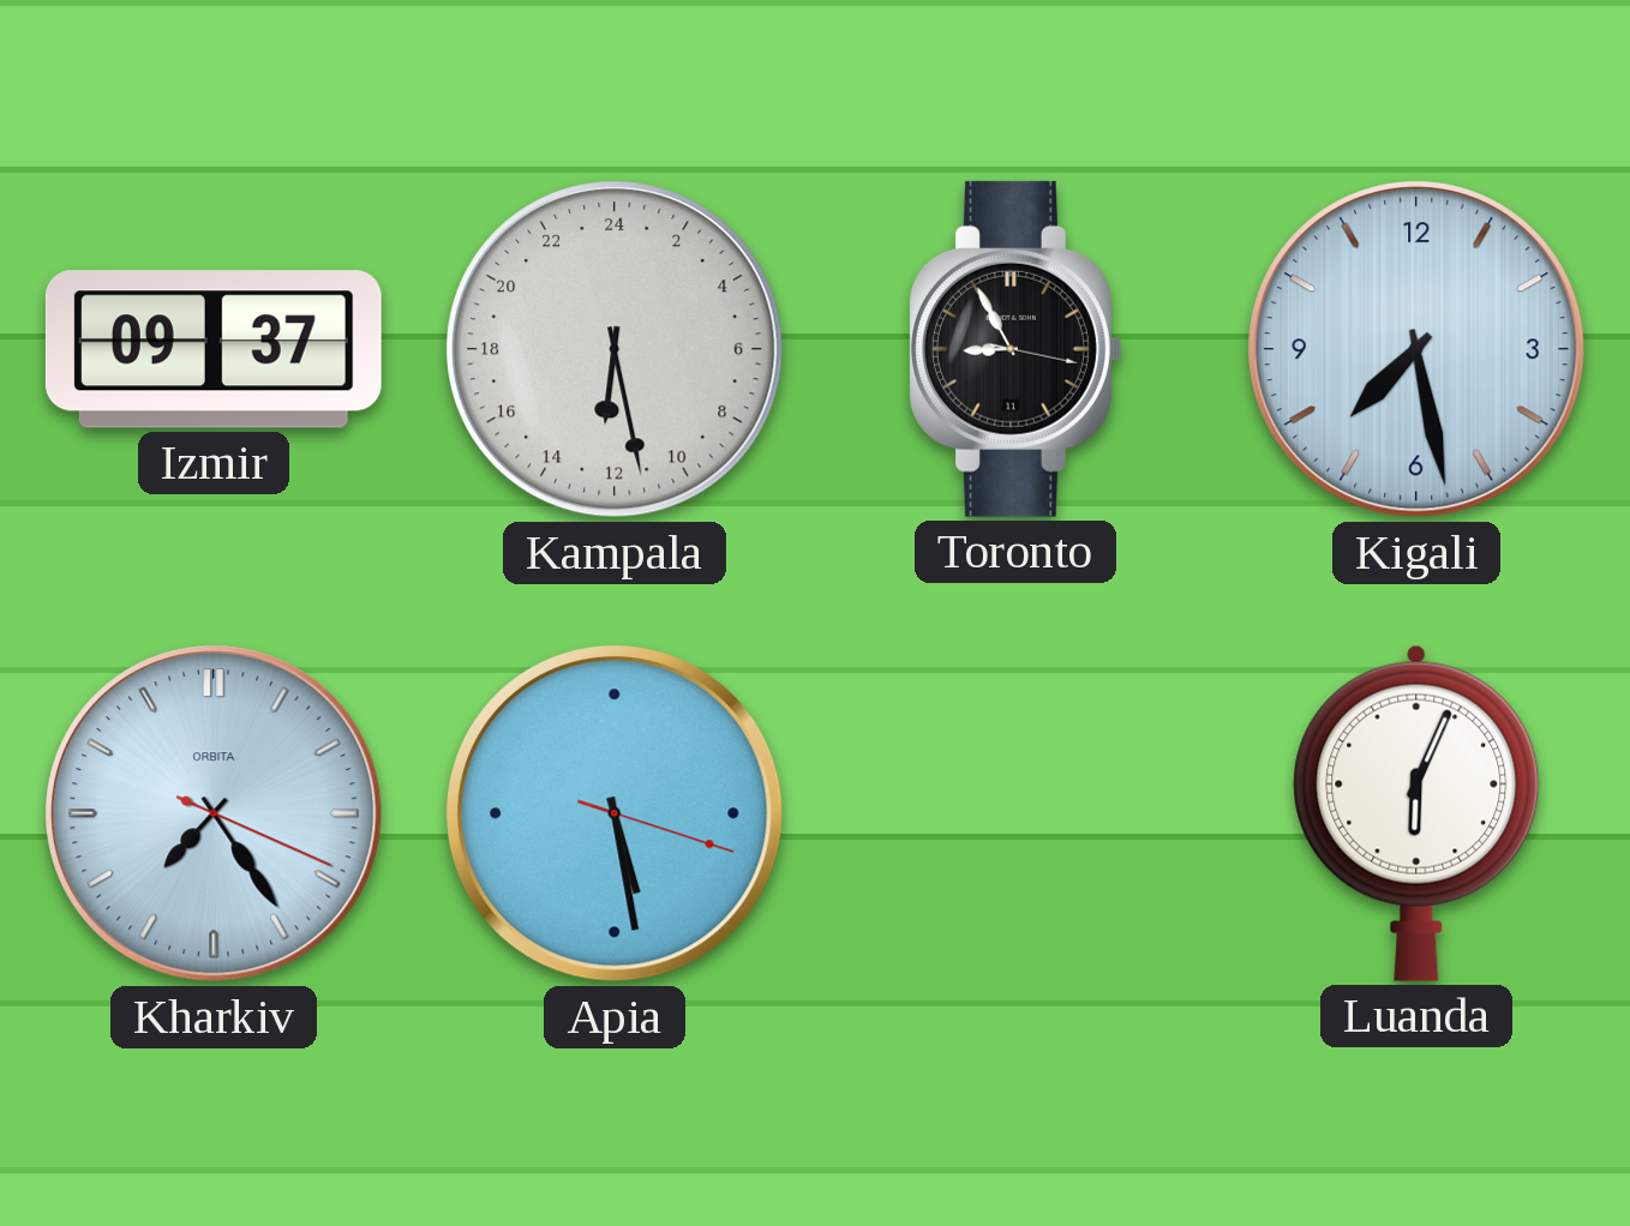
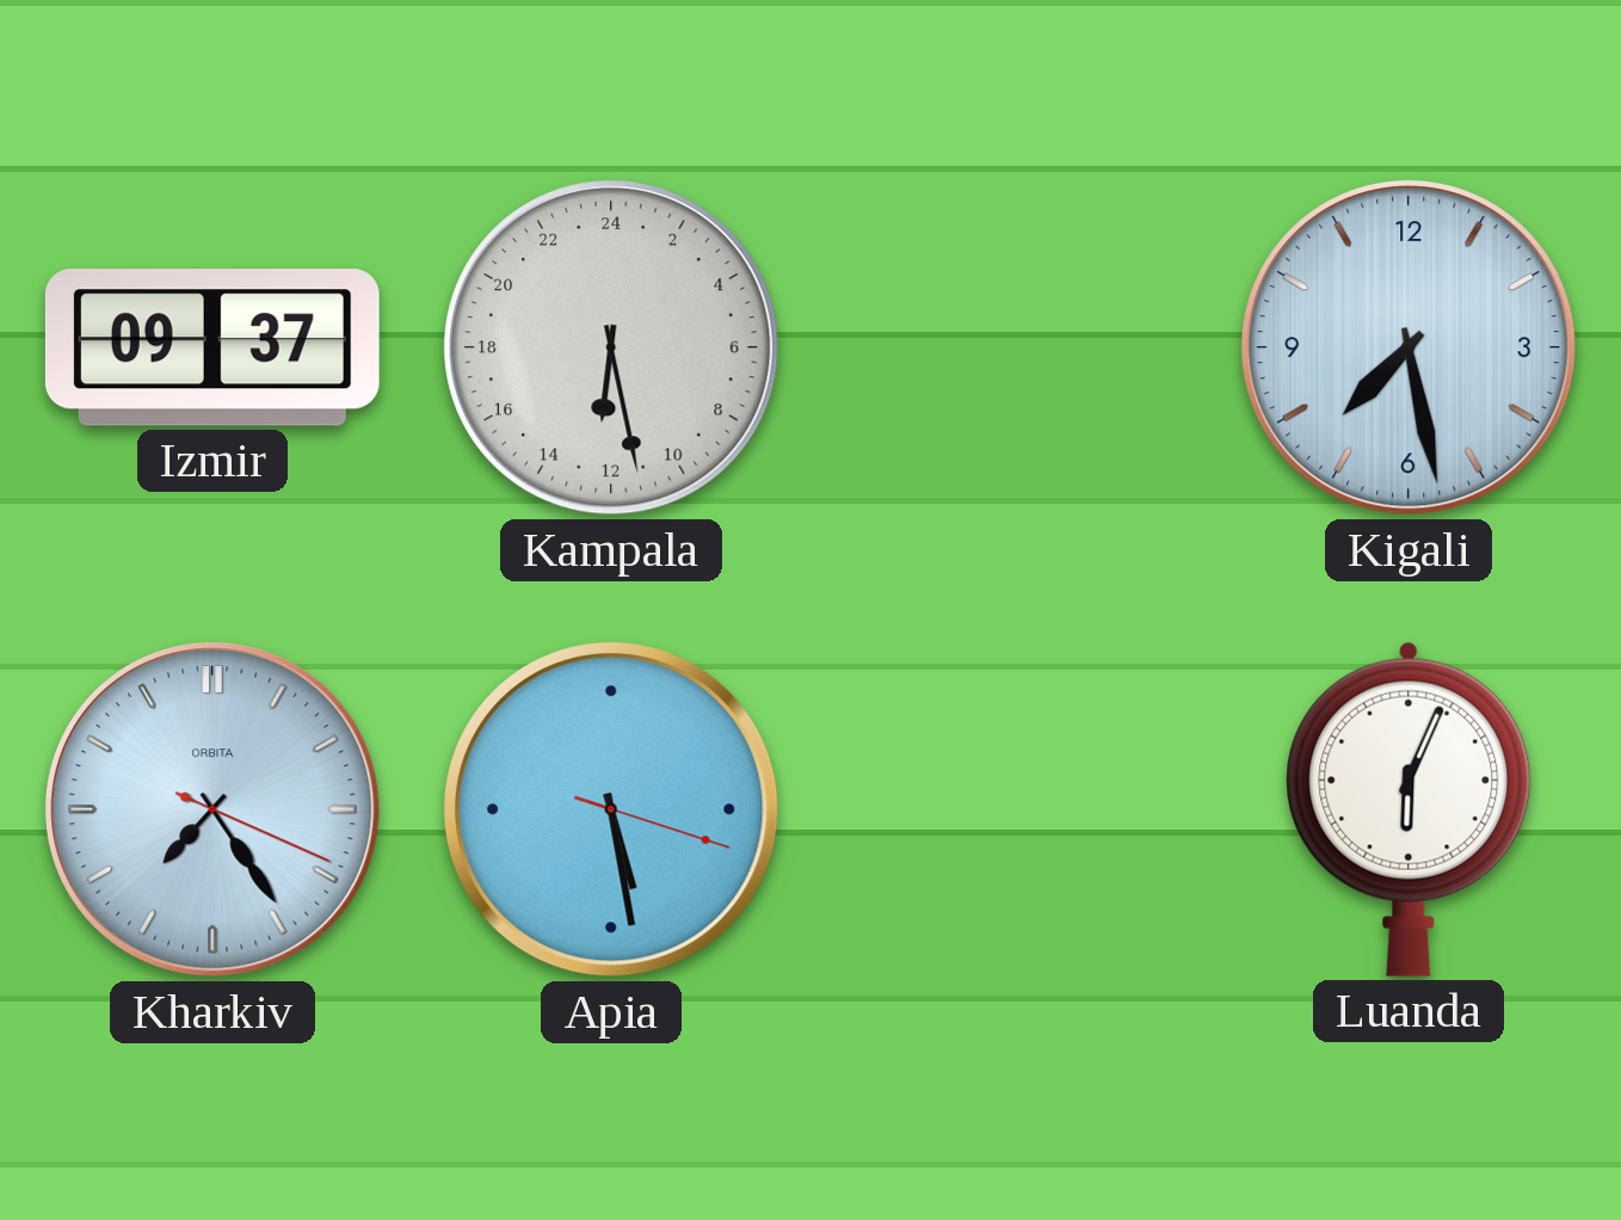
Toronto: 8:55 -> none (1015, 349)
